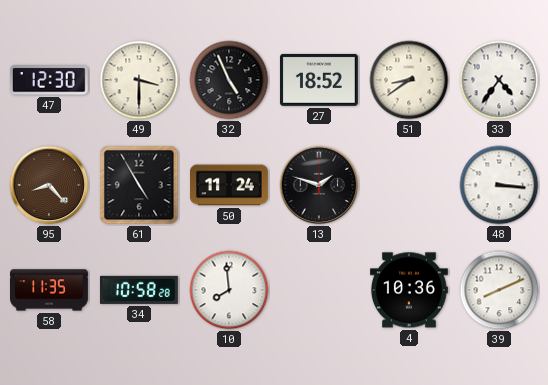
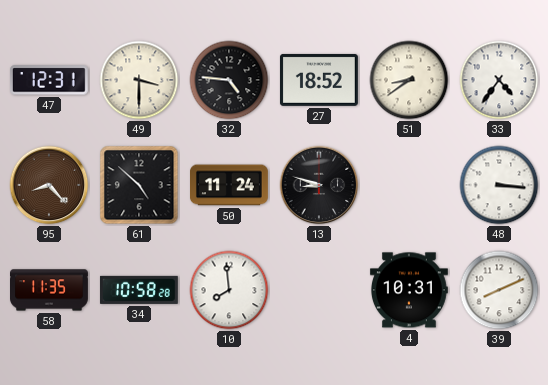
47: 12:30 -> 12:31 (49, 80)
32: 4:56 -> 4:46 (229, 80)
61: 4:55 -> 4:52 (139, 185)
13: 1:48 -> 8:48 (319, 185)
4: 10:36 -> 10:31 (409, 290)
